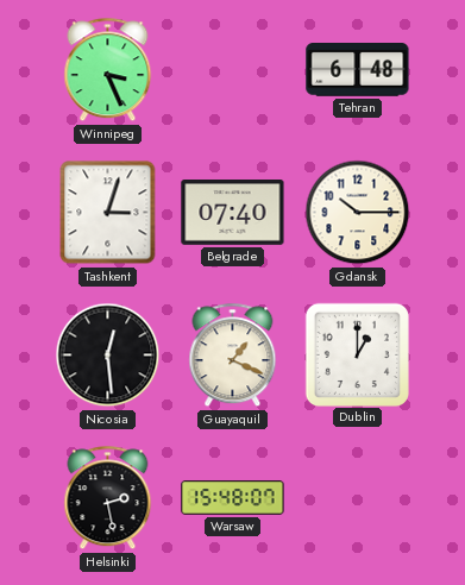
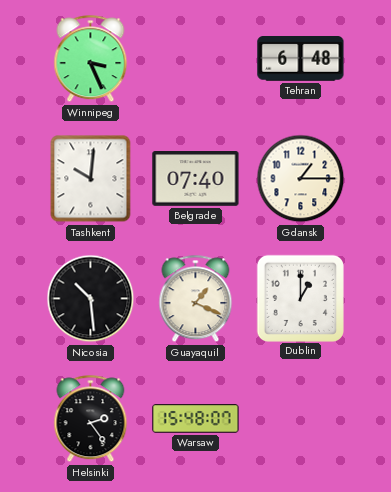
Tashkent: 3:03 -> 10:01 (91, 179)
Gdansk: 10:15 -> 1:15 (301, 179)
Nicosia: 12:29 -> 10:29 (91, 299)
Helsinki: 2:28 -> 2:24 (91, 419)
